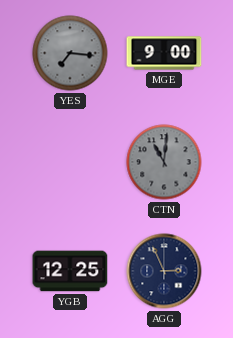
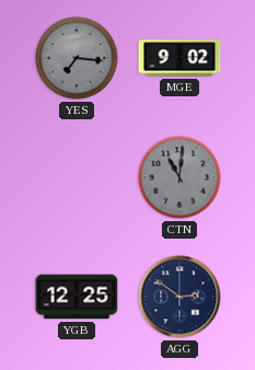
MGE: 9:00 -> 9:02 (179, 58)
AGG: 2:56 -> 2:51 (179, 297)
